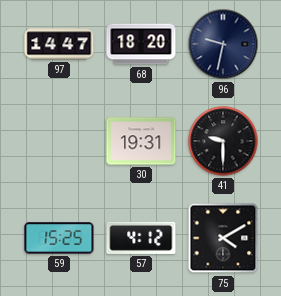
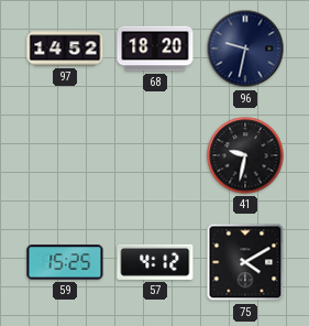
97: 14:47 -> 14:52 (65, 48)
30: 19:31 -> none (141, 141)
41: 9:30 -> 9:32 (245, 155)
